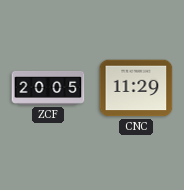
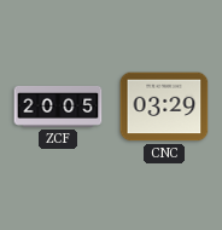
CNC: 11:29 -> 03:29 (164, 107)
